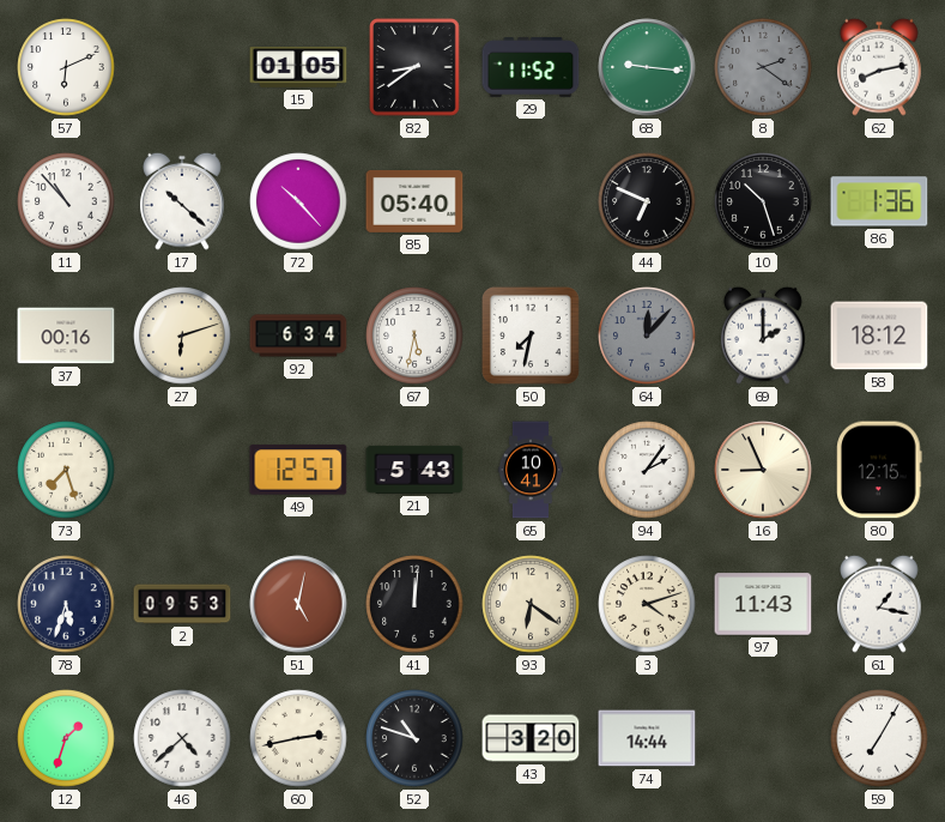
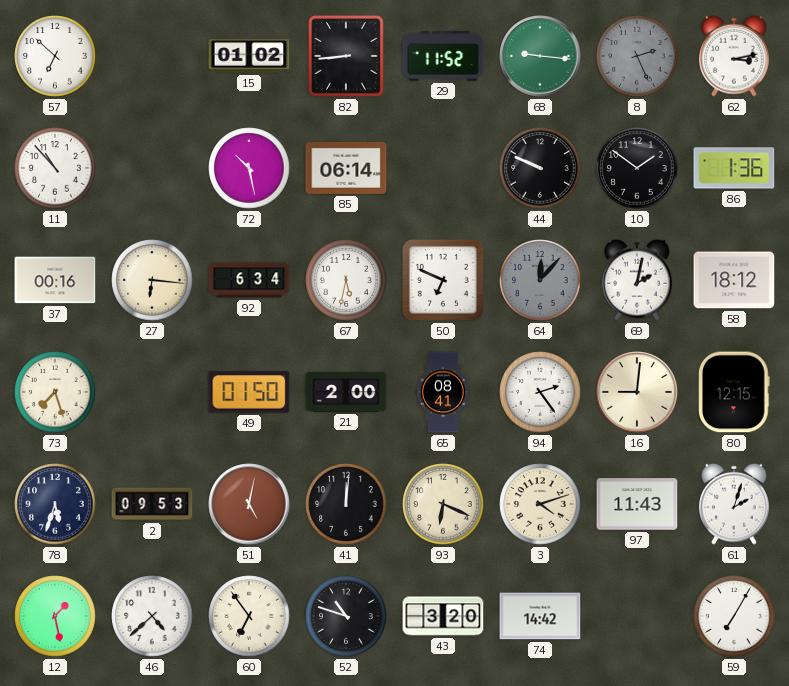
57: 6:11 -> 6:52 (55, 56)
15: 01:05 -> 01:02 (249, 56)
82: 8:39 -> 8:44 (347, 57)
8: 2:21 -> 2:26 (637, 56)
62: 8:13 -> 3:13 (734, 56)
17: 10:22 -> none (182, 201)
72: 10:23 -> 10:28 (249, 168)
85: 05:40 -> 06:14 (346, 168)
44: 6:49 -> 9:49 (540, 168)
10: 10:27 -> 1:51 (637, 168)
27: 6:12 -> 6:16 (152, 280)
50: 7:32 -> 6:49 (443, 280)
69: 2:00 -> 2:02 (637, 280)
49: 12:57 -> 01:50 (249, 392)
21: 5:43 -> 2:00 (346, 392)
65: 10:41 -> 08:41 (442, 392)
94: 2:06 -> 2:24 (540, 392)
16: 8:56 -> 9:01 (637, 392)
93: 6:21 -> 6:19 (443, 504)
61: 1:17 -> 2:03 (734, 504)
12: 1:33 -> 1:28 (55, 616)
60: 2:43 -> 6:54 (249, 616)
74: 14:44 -> 14:42 (540, 616)
